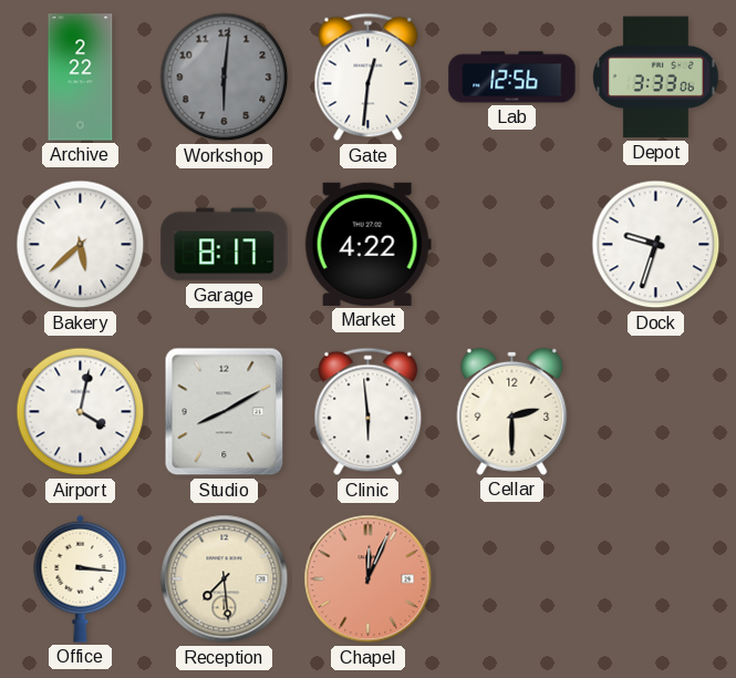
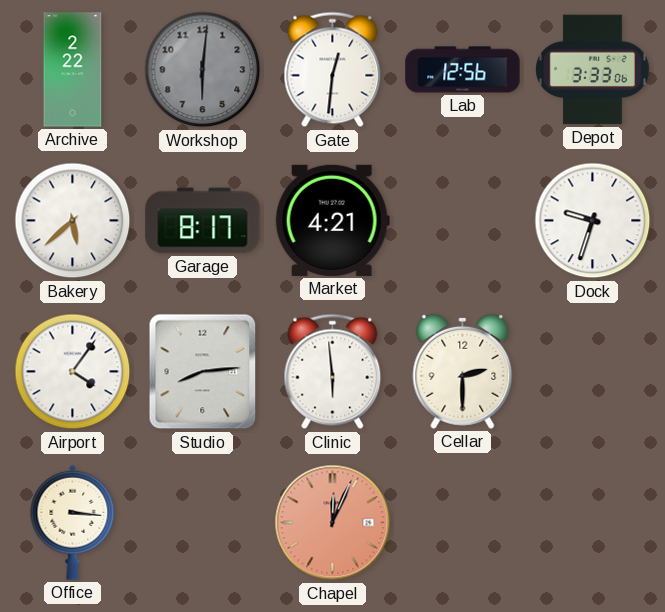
Market: 4:22 -> 4:21 (332, 220)
Airport: 4:02 -> 4:06 (73, 372)
Studio: 8:10 -> 8:14 (203, 372)
Reception: 7:29 -> none (225, 579)
